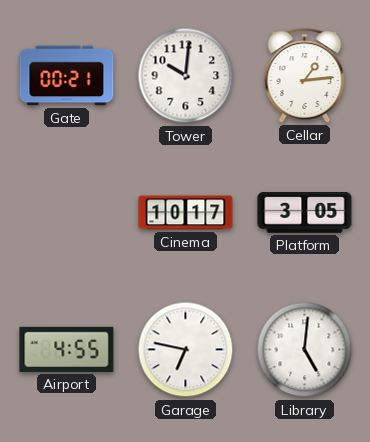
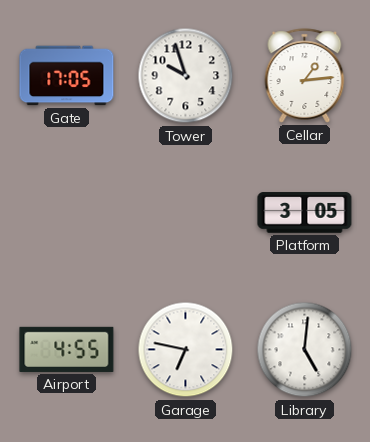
Gate: 00:21 -> 17:05 (67, 76)
Tower: 10:01 -> 9:57 (186, 76)
Cinema: 10:17 -> none (186, 213)
